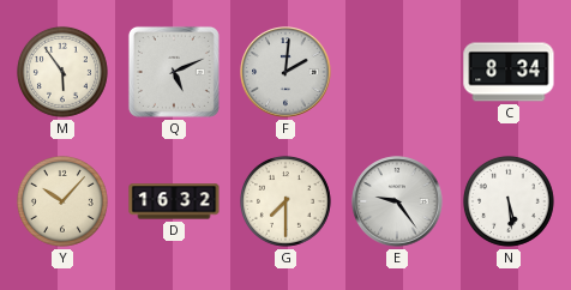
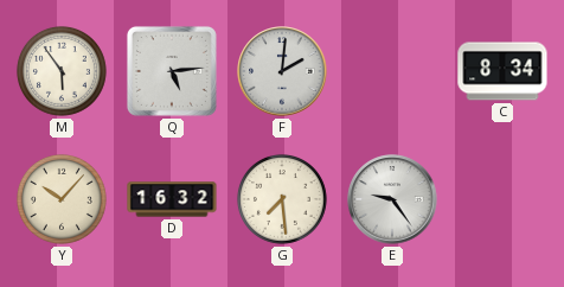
Q: 5:11 -> 5:14 (172, 71)
G: 7:30 -> 7:29 (282, 199)
N: 5:29 -> none (509, 201)
